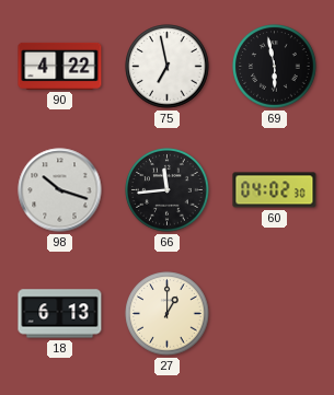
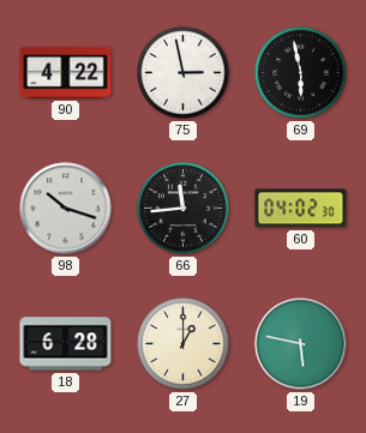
75: 6:58 -> 2:58 (184, 73)
18: 6:13 -> 6:28 (66, 344)
19: none -> 5:47 (301, 344)
